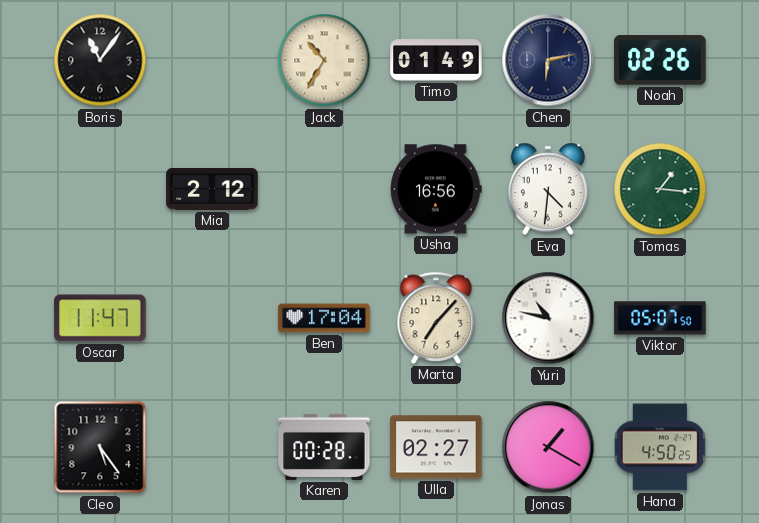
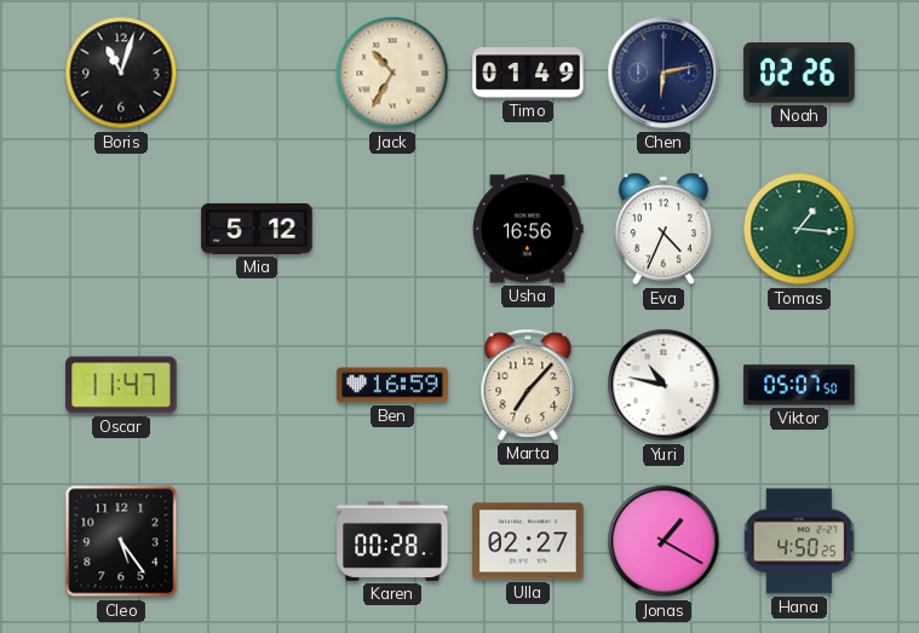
Boris: 11:06 -> 11:03 (121, 73)
Mia: 2:12 -> 5:12 (257, 229)
Eva: 4:31 -> 4:34 (664, 229)
Ben: 17:04 -> 16:59 (392, 385)
